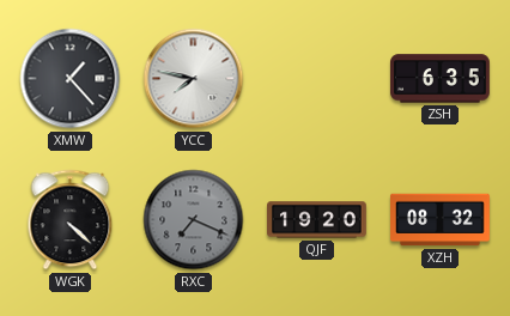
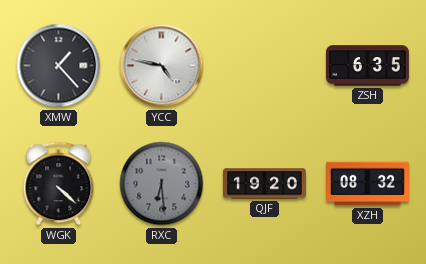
YCC: 7:47 -> 4:47 (162, 66)
RXC: 7:19 -> 6:29 (162, 184)
